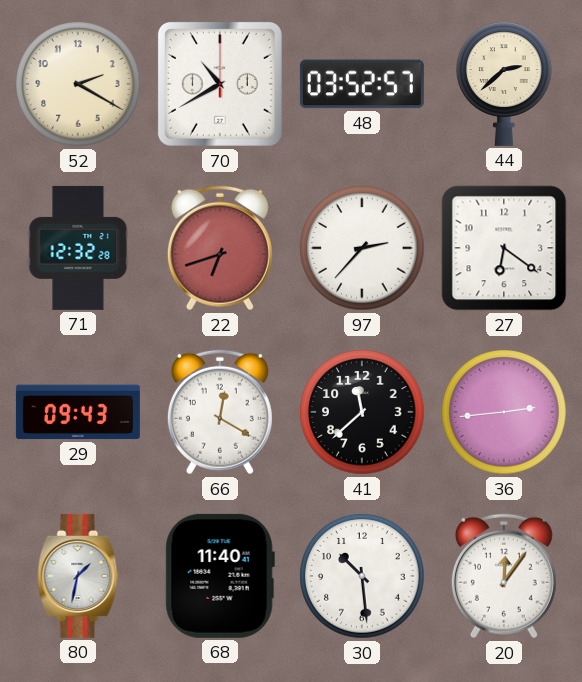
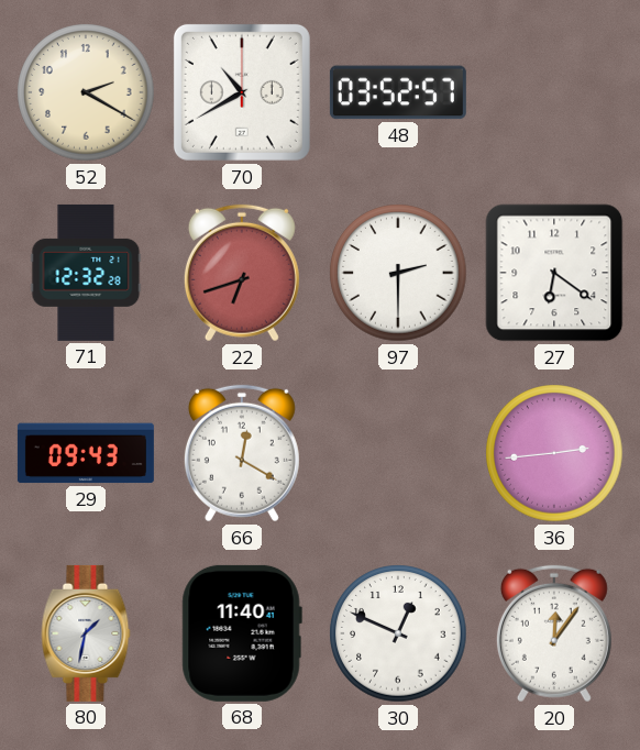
44: 2:38 -> none (505, 84)
97: 2:37 -> 2:30 (398, 273)
41: 11:38 -> none (362, 412)
30: 10:29 -> 12:49 (398, 633)
